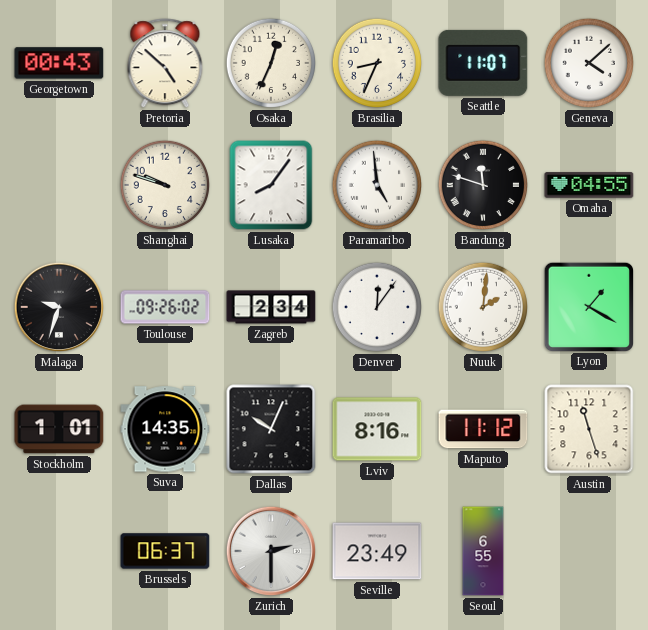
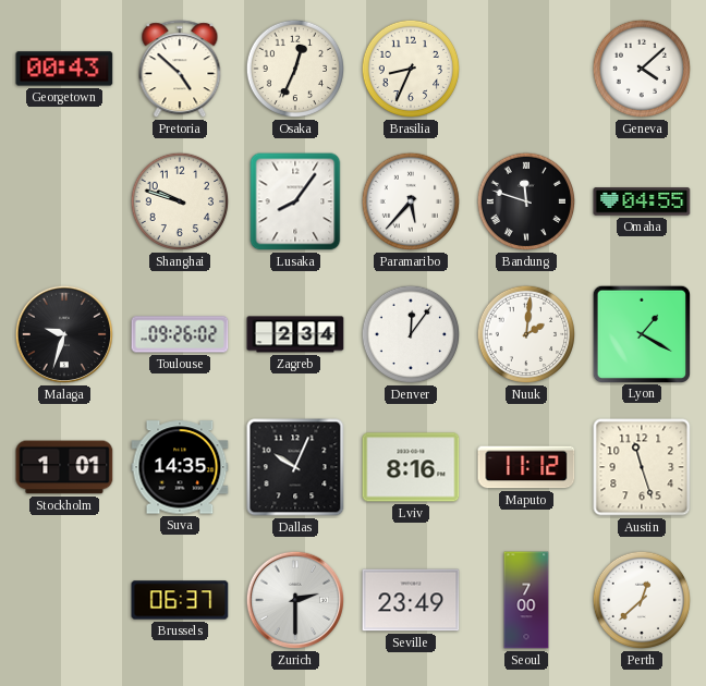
Seattle: 11:07 -> none (483, 63)
Paramaribo: 4:59 -> 5:37 (411, 201)
Seoul: 6:55 -> 7:00 (526, 600)
Perth: none -> 12:38 (642, 600)
